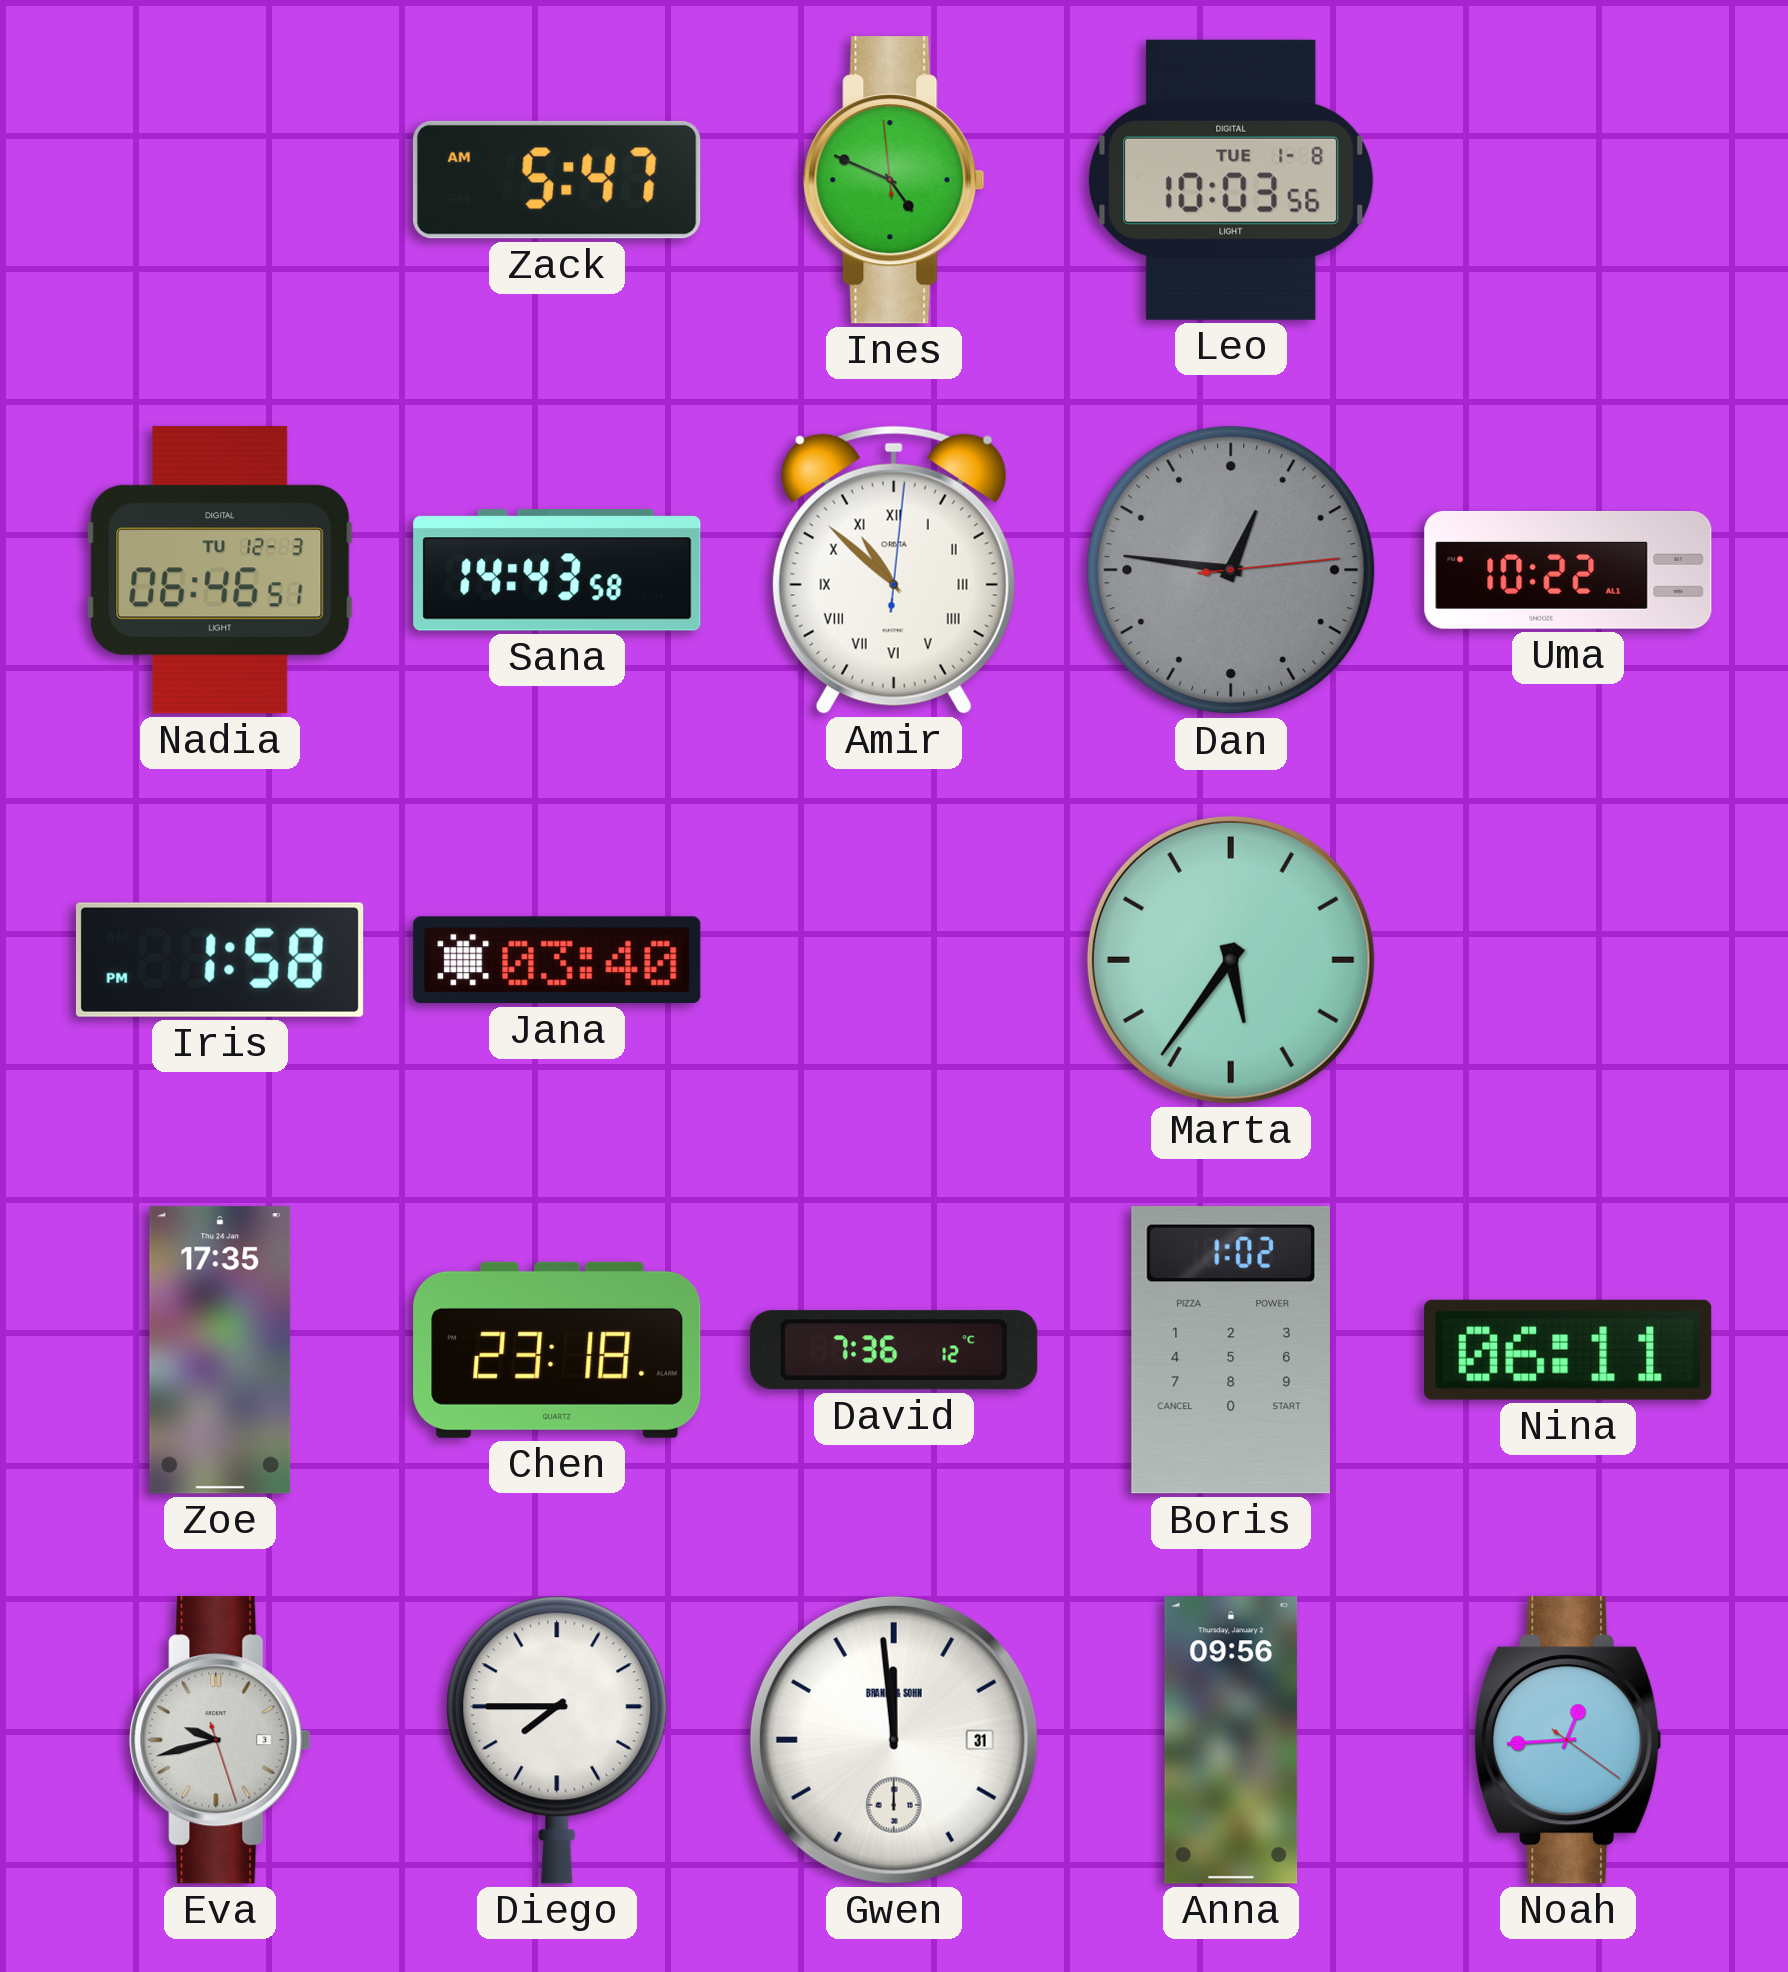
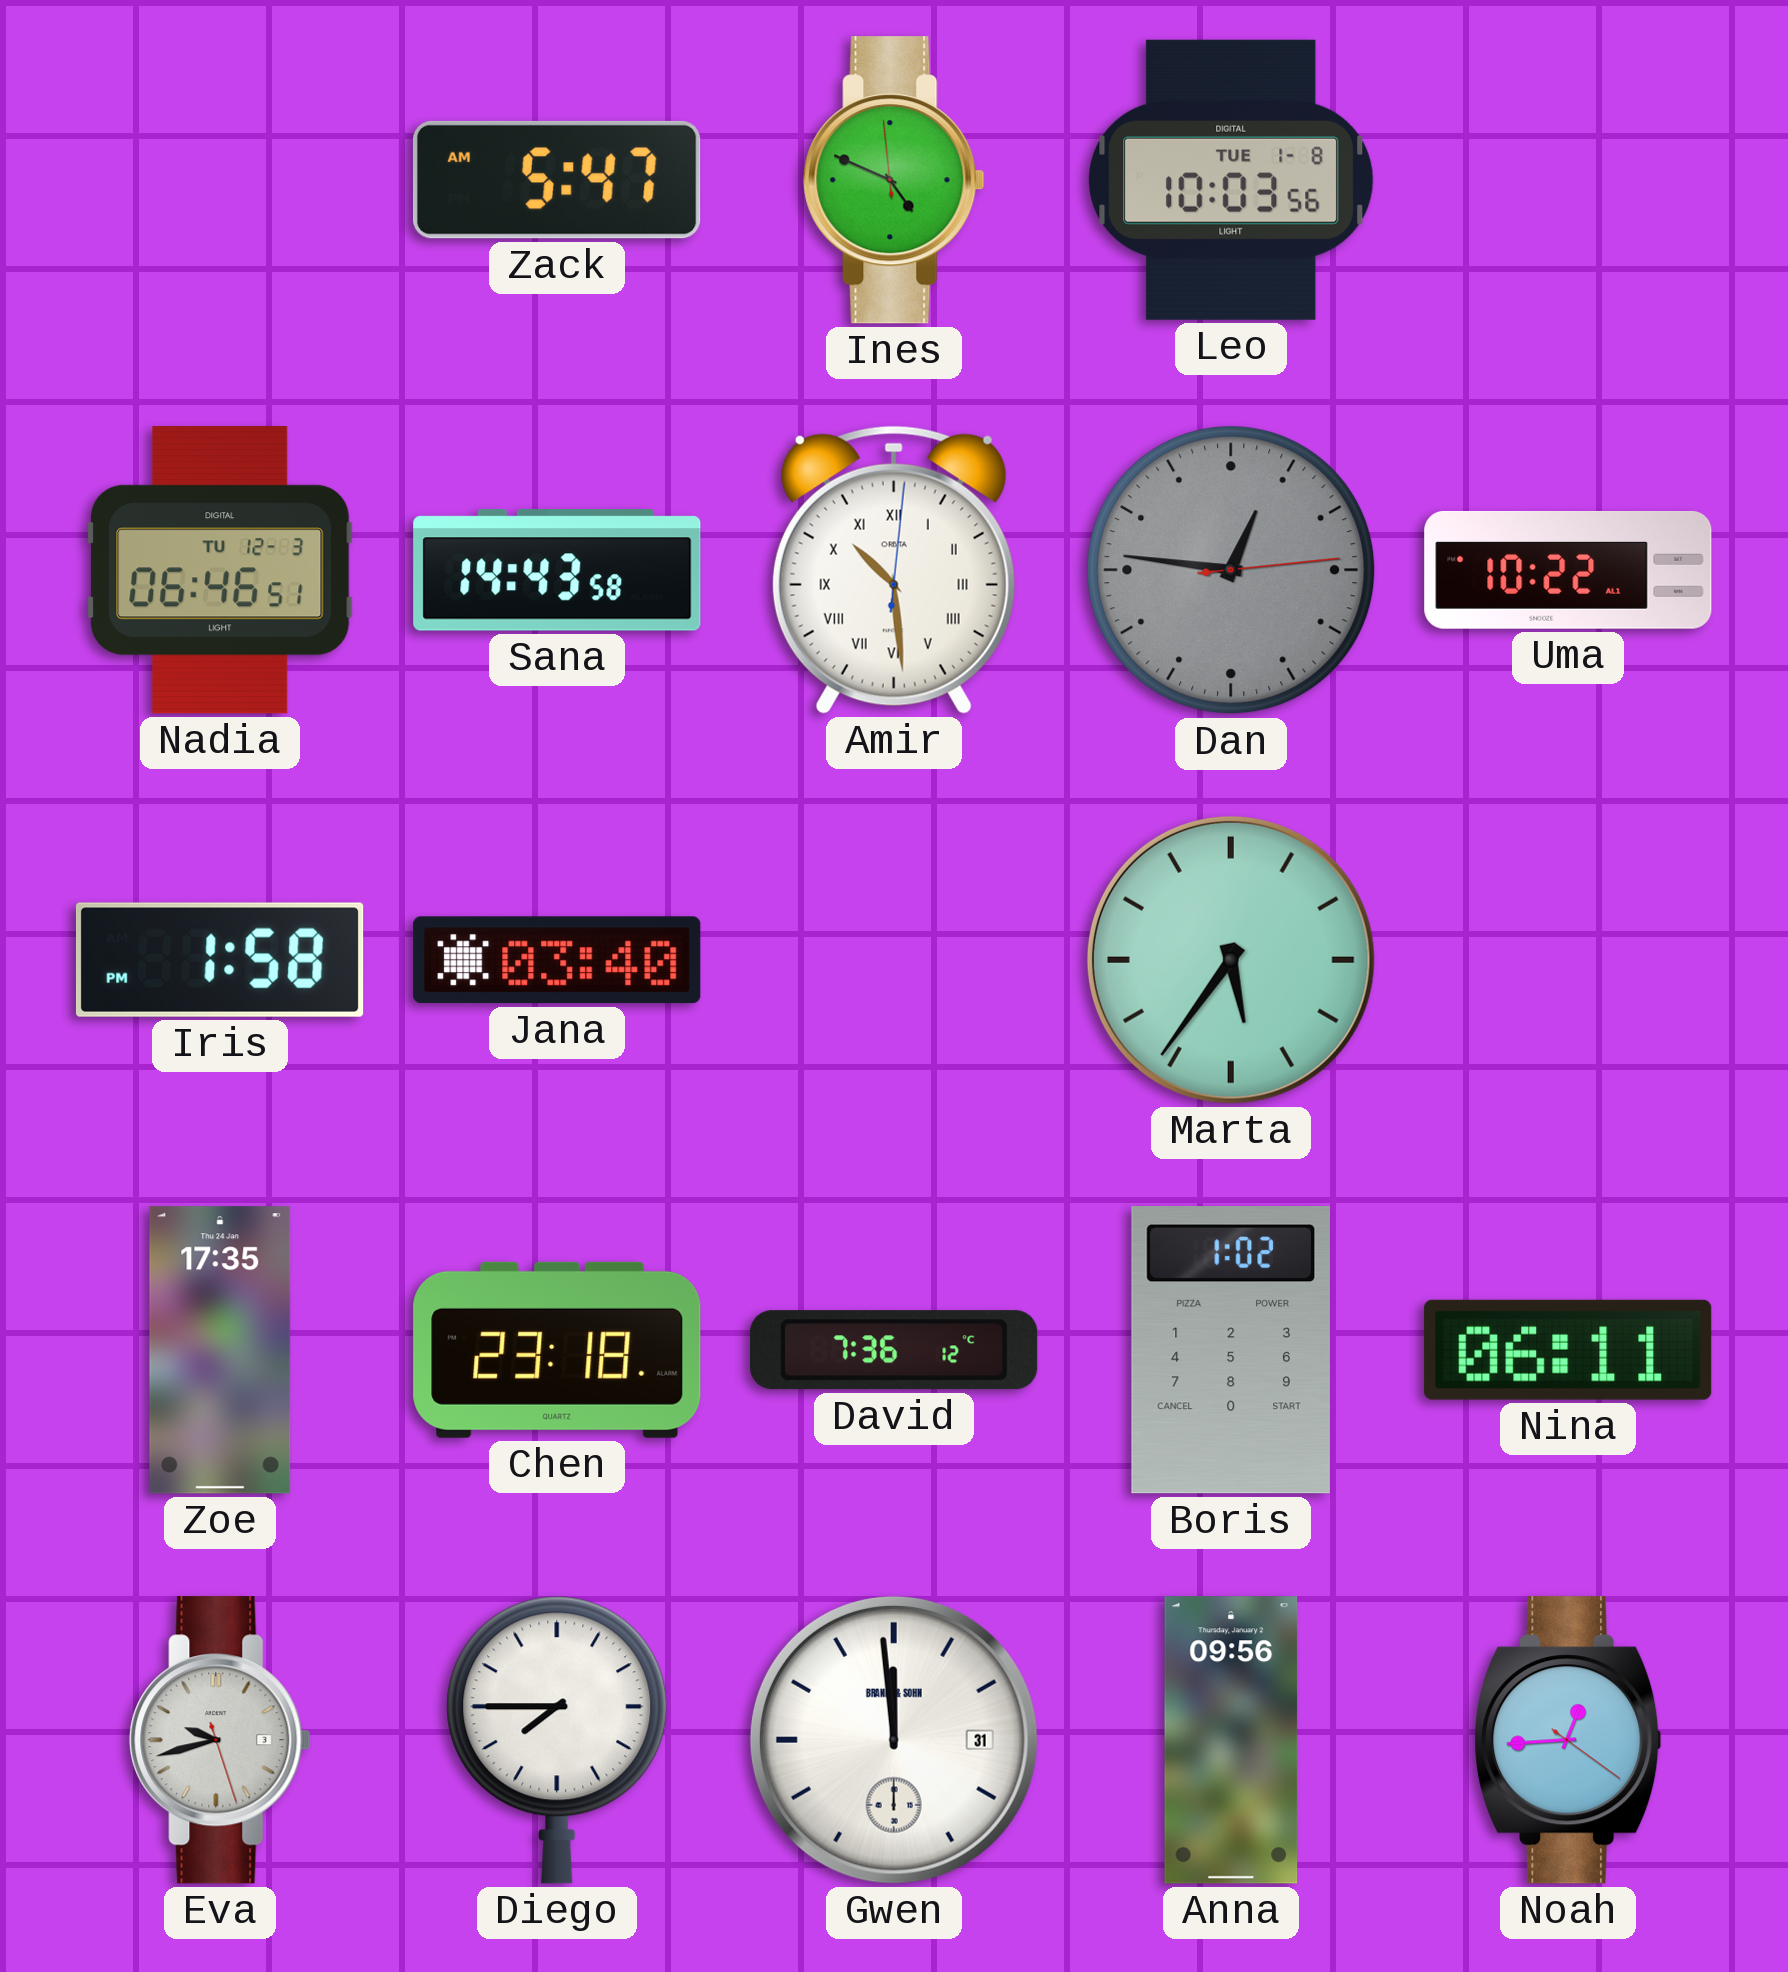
Amir: 10:52 -> 10:29 (894, 570)
